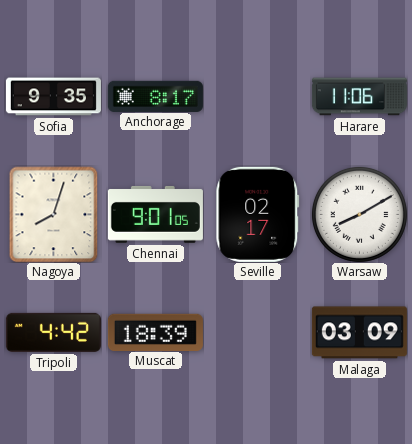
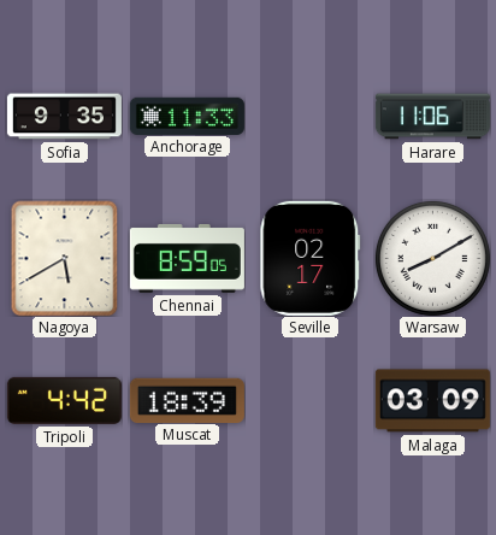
Anchorage: 8:17 -> 11:33 (187, 116)
Nagoya: 8:03 -> 5:40 (65, 258)
Chennai: 9:01 -> 8:59 (187, 258)
